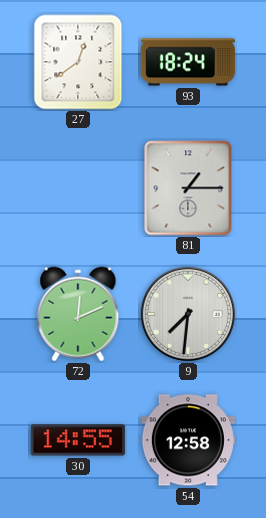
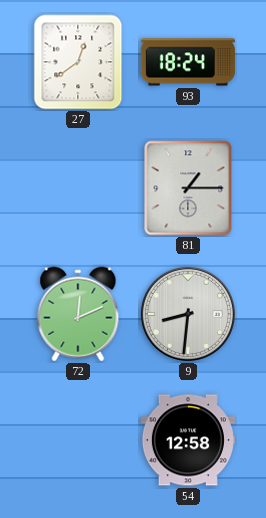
9: 7:31 -> 8:31 (188, 314)
30: 14:55 -> none (78, 440)
